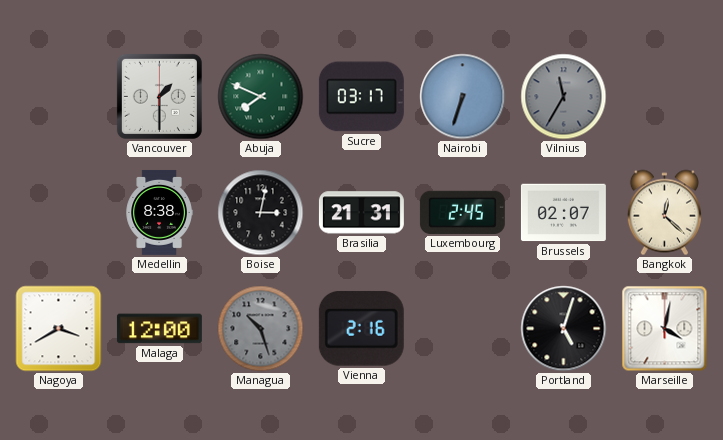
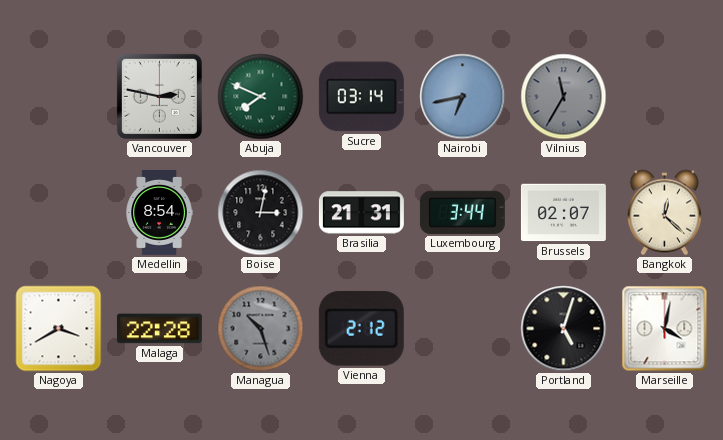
Vancouver: 1:30 -> 2:47 (159, 96)
Sucre: 03:17 -> 03:14 (361, 97)
Nairobi: 6:33 -> 6:43 (463, 97)
Medellin: 8:38 -> 8:54 (159, 212)
Luxembourg: 2:45 -> 3:44 (462, 212)
Malaga: 12:00 -> 22:28 (159, 329)
Vienna: 2:16 -> 2:12 (361, 328)
